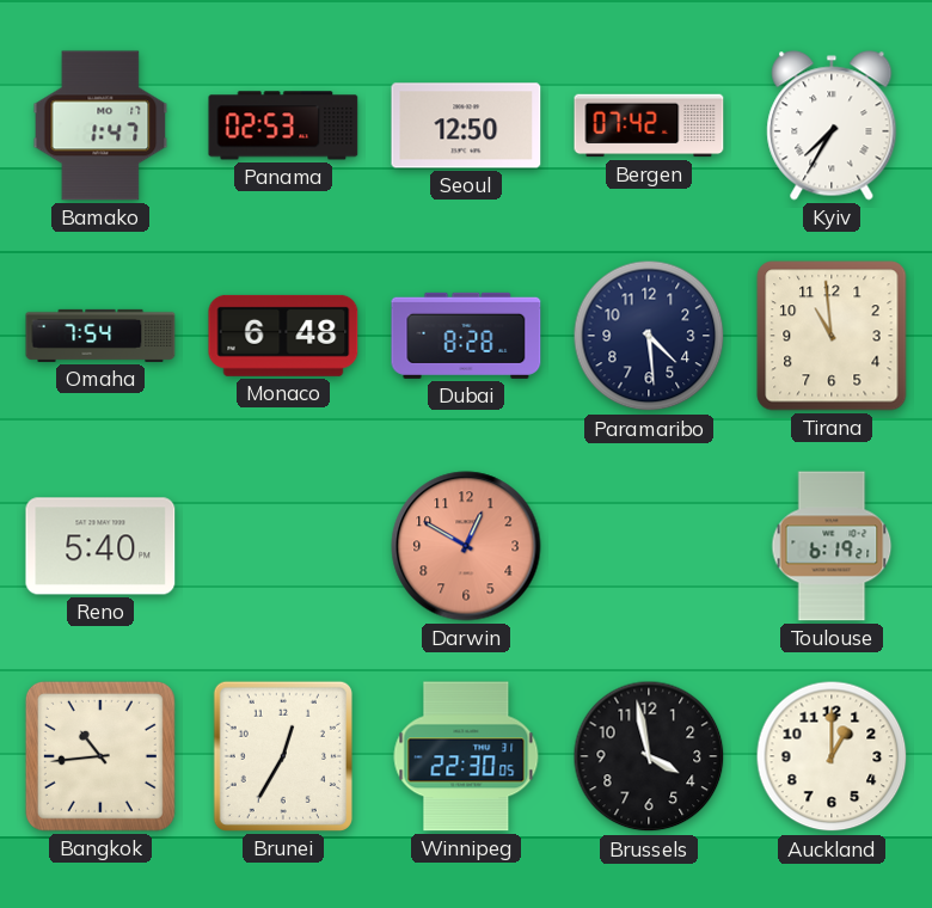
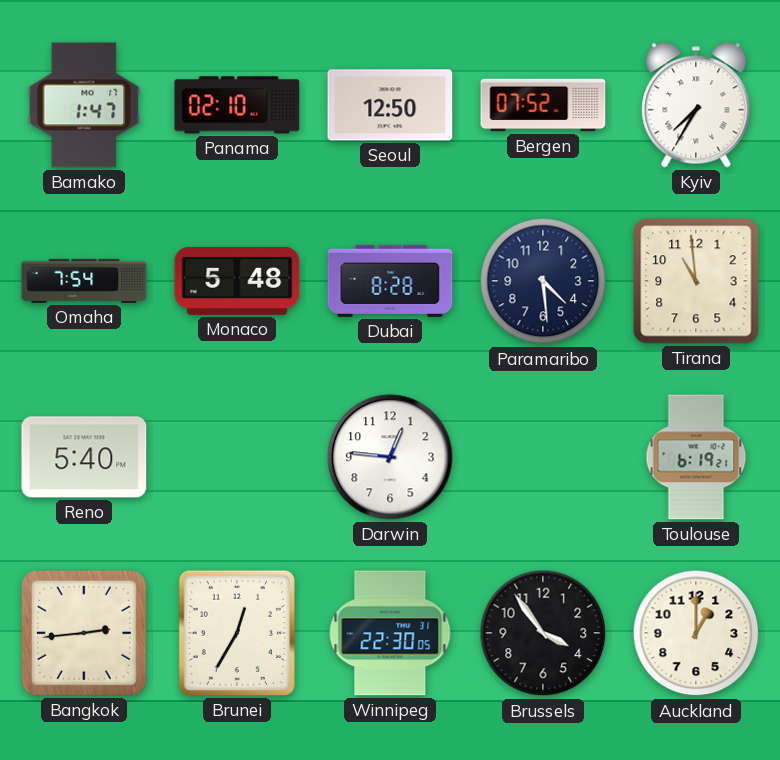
Panama: 02:53 -> 02:10 (237, 105)
Bergen: 07:42 -> 07:52 (543, 105)
Monaco: 6:48 -> 5:48 (237, 281)
Darwin: 12:50 -> 12:46 (390, 457)
Darwin dial: salmon -> white (390, 457)
Bangkok: 10:44 -> 2:44 (84, 633)
Brussels: 3:58 -> 3:54 (543, 633)
